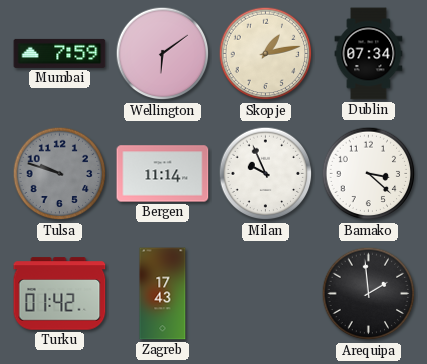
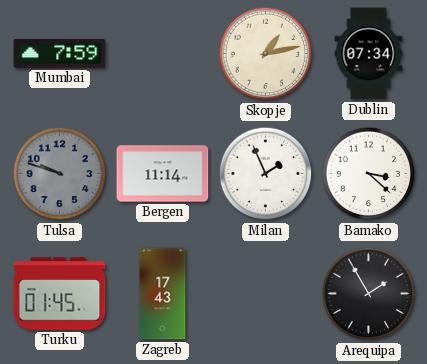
Wellington: 6:09 -> none (163, 54)
Milan: 9:56 -> 1:56 (266, 174)
Turku: 01:42 -> 01:45 (60, 294)
Arequipa: 1:59 -> 1:55 (369, 294)
